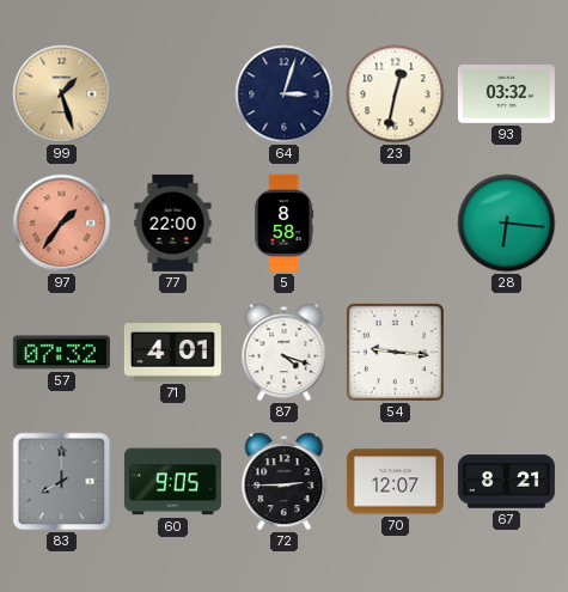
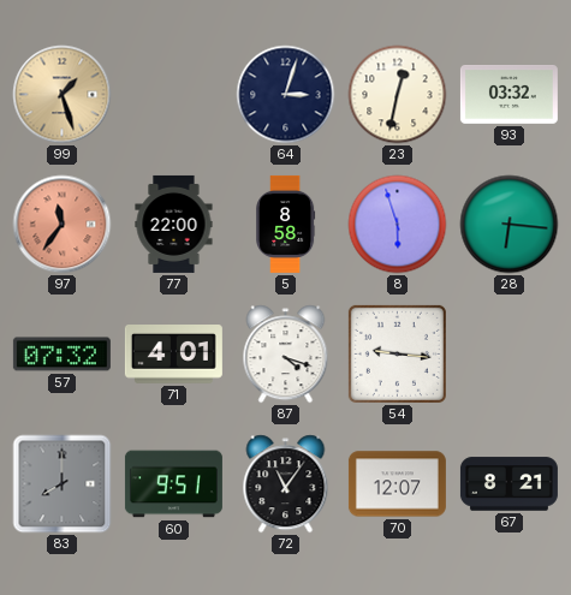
97: 1:36 -> 11:36 (63, 225)
8: none -> 5:57 (398, 225)
60: 9:05 -> 9:51 (173, 484)
72: 2:45 -> 11:06 (286, 484)
